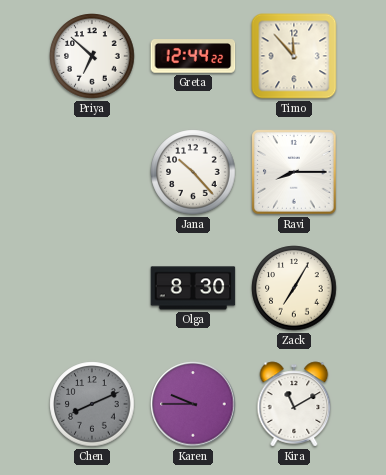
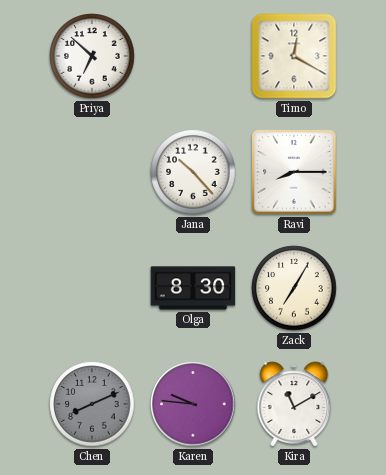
Greta: 12:44 -> none (193, 56)
Timo: 11:53 -> 12:20 (294, 56)
Karen: 9:45 -> 9:46 (193, 404)
